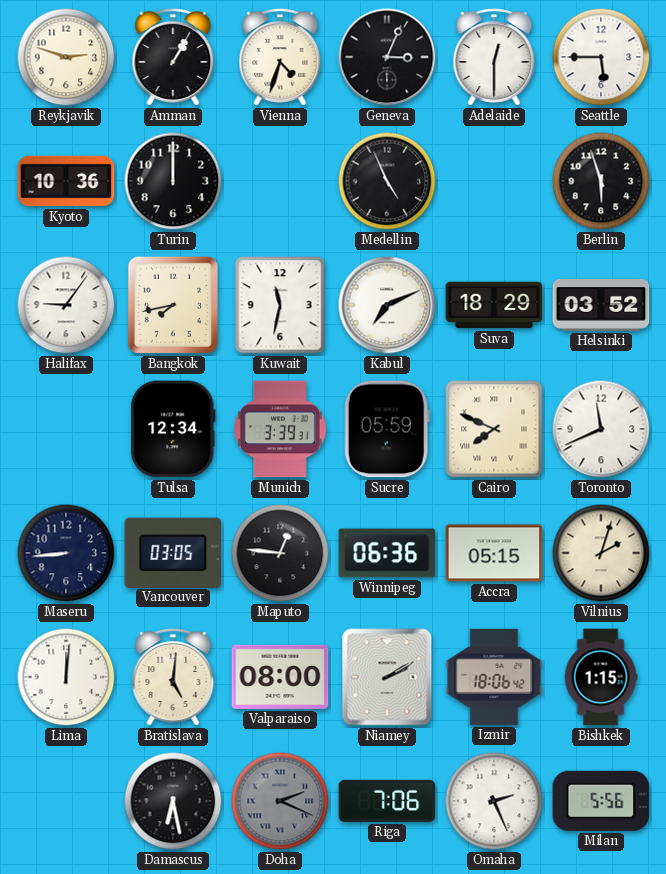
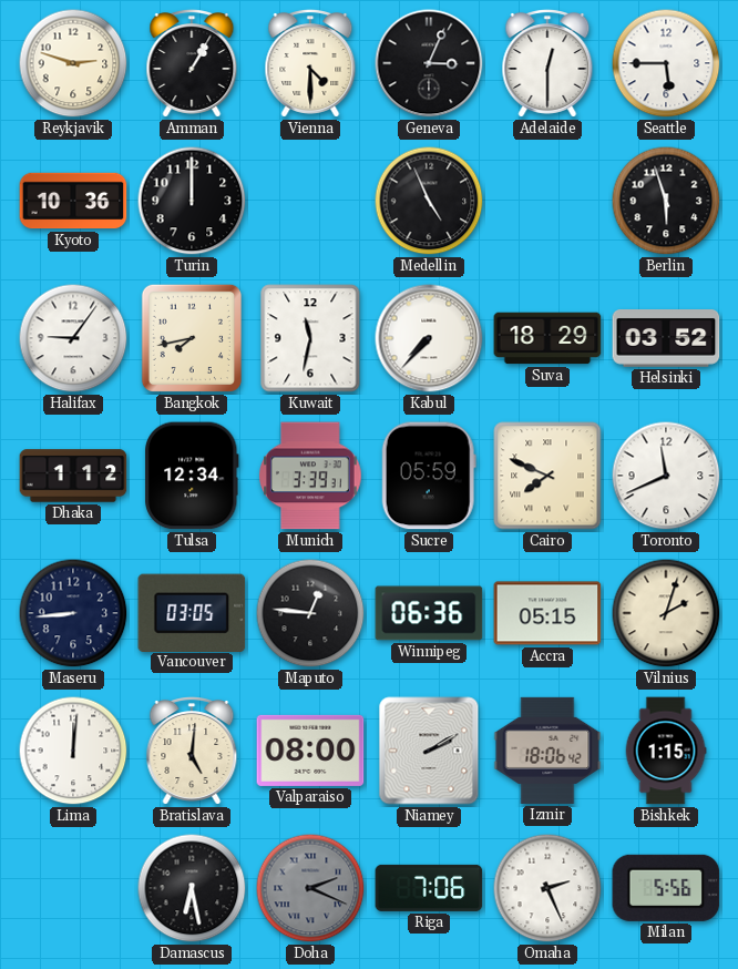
Vienna: 4:33 -> 4:30 (310, 64)
Kabul: 7:11 -> 7:37 (429, 338)
Dhaka: none -> 1:12 (73, 476)
